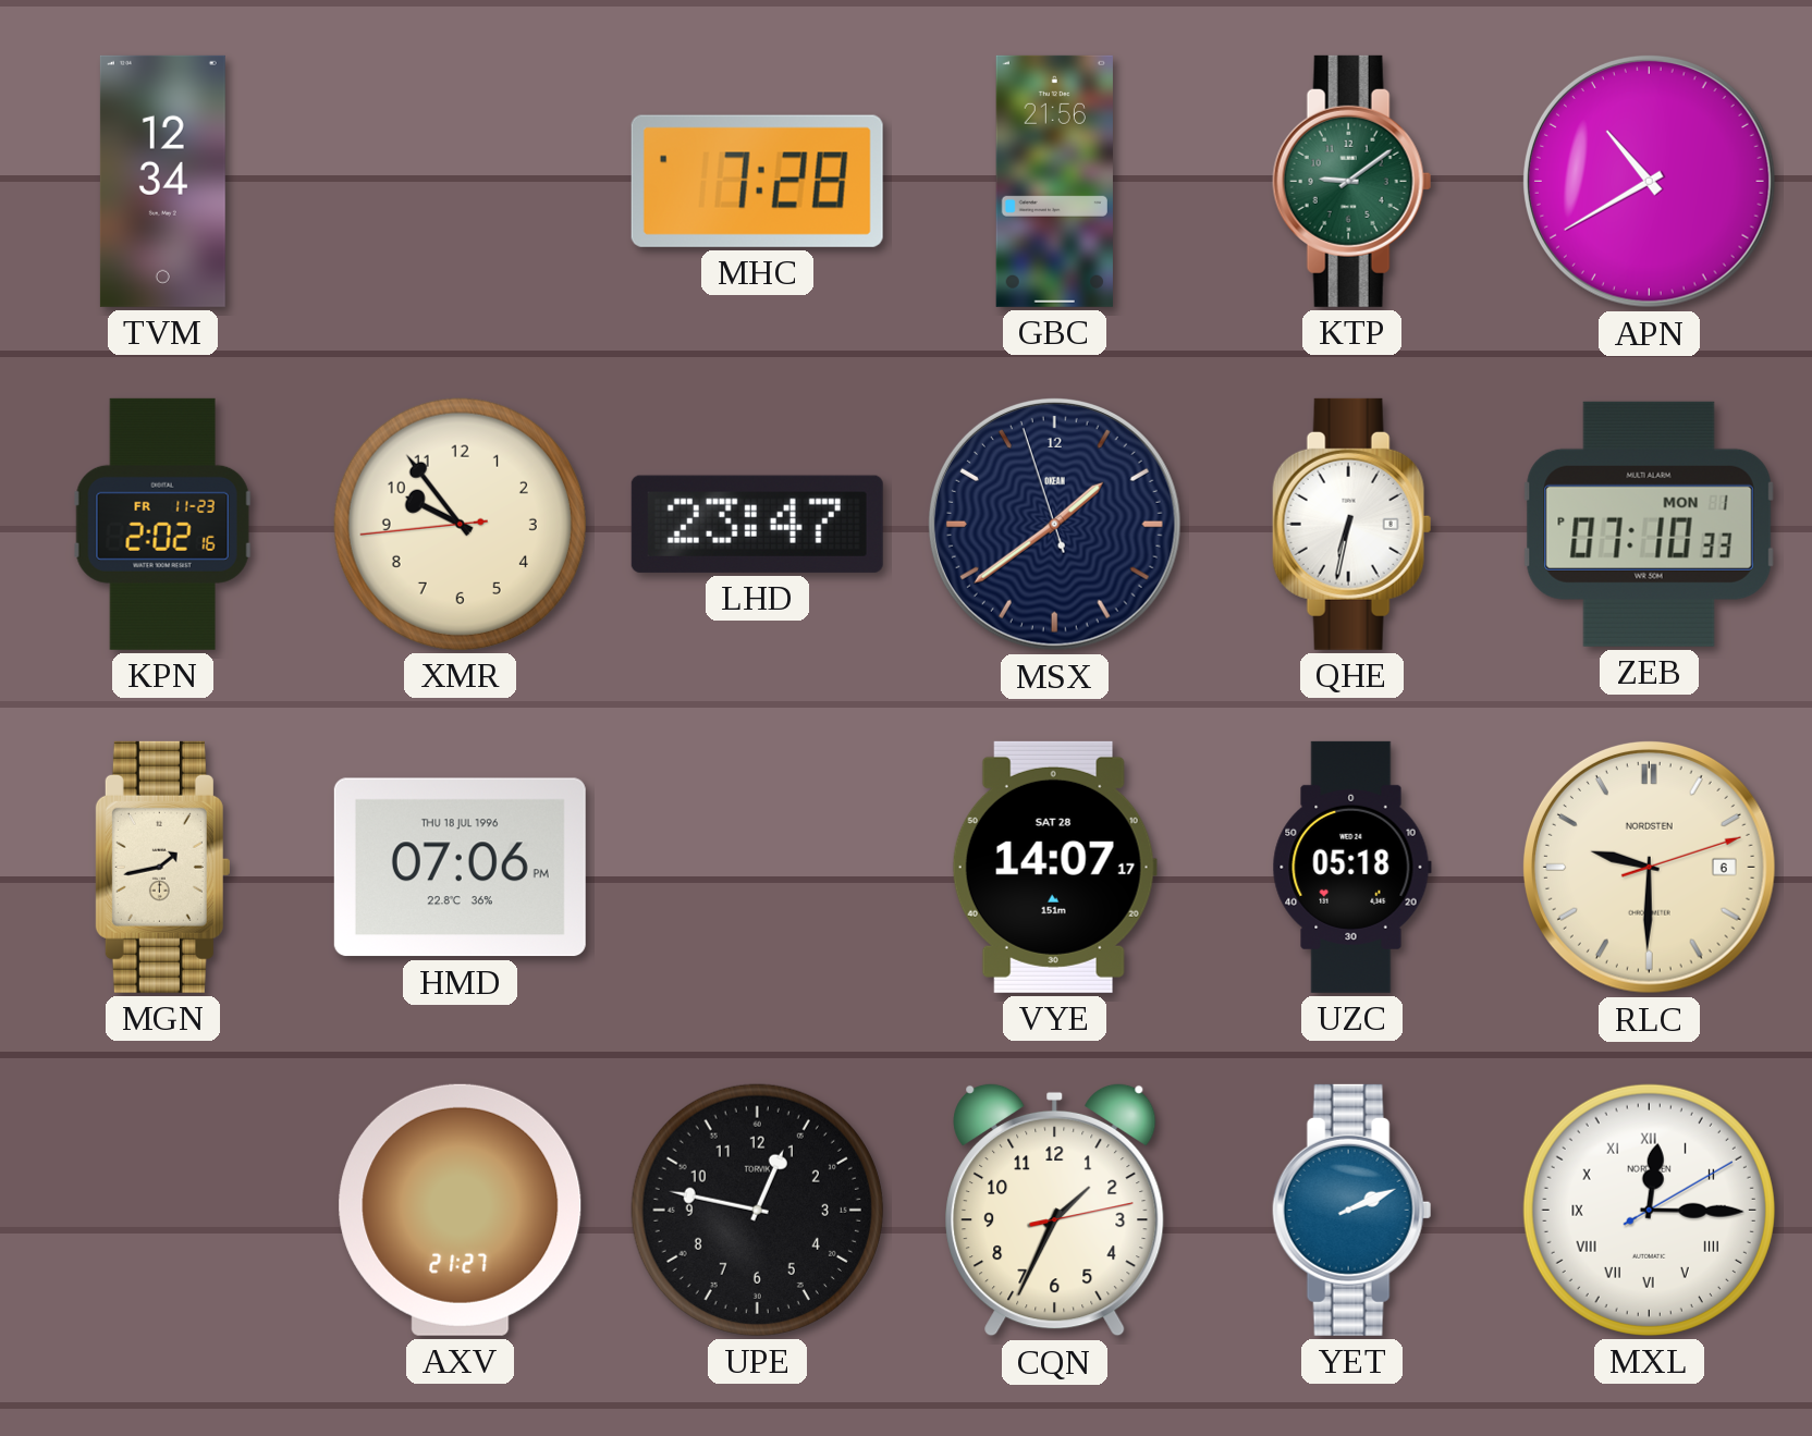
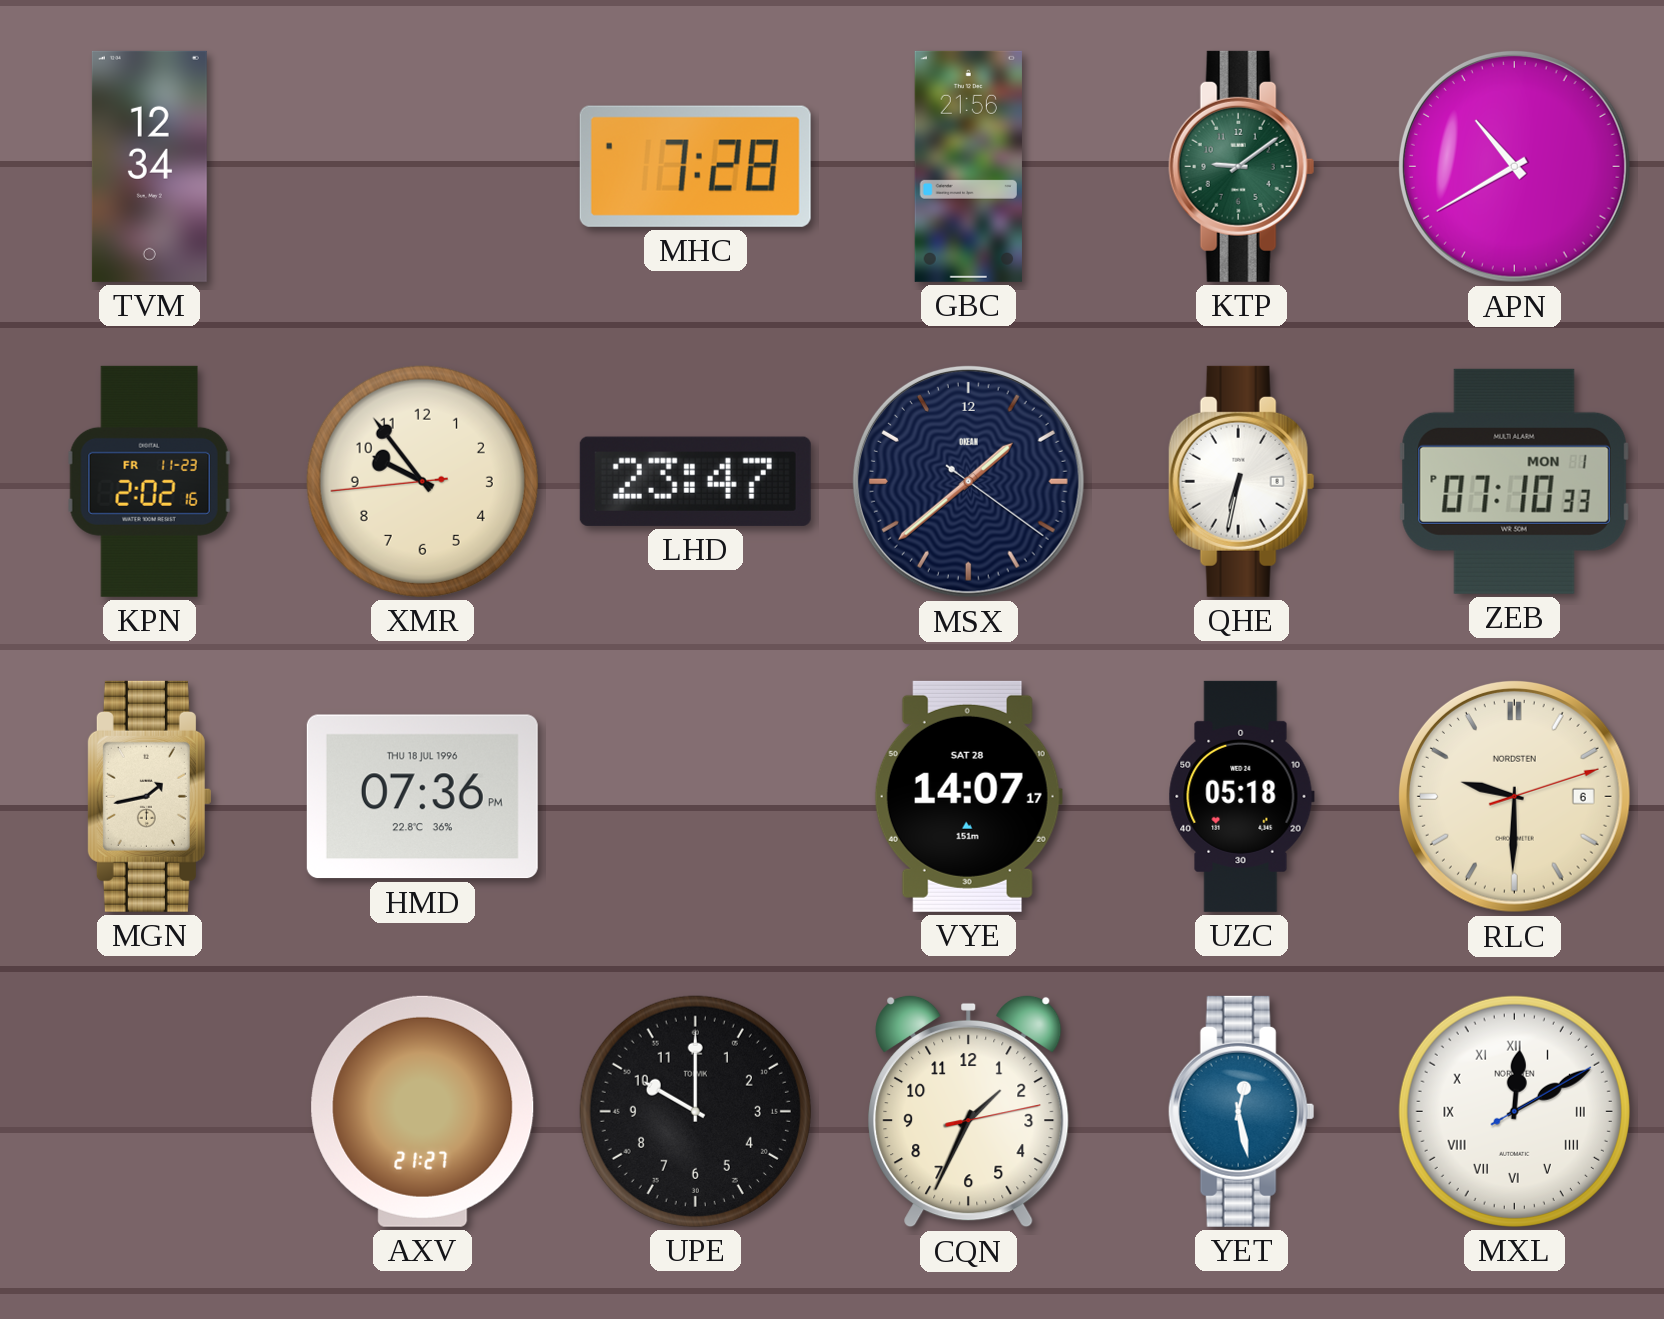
MSX: 1:38:57 -> 1:38:21 (969, 482)
HMD: 07:06 -> 07:36 (422, 797)
UPE: 12:47 -> 10:00 (695, 1111)
YET: 2:11 -> 12:28 (1242, 1111)
MXL: 12:15 -> 12:10 (1514, 1111)
